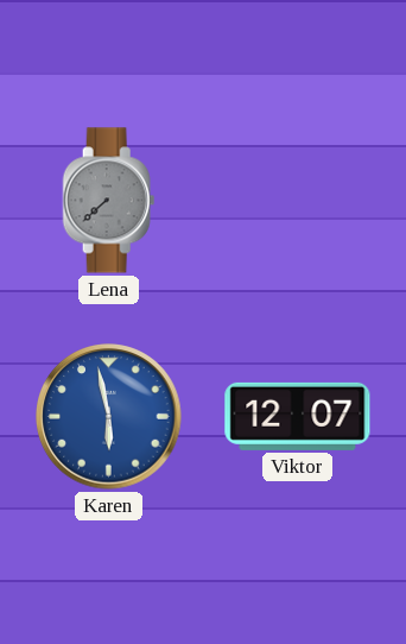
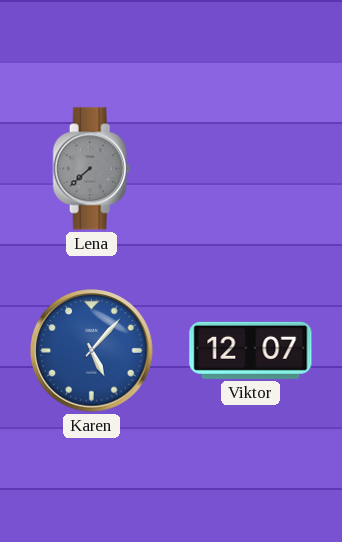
Karen: 5:58 -> 5:07 (92, 351)
